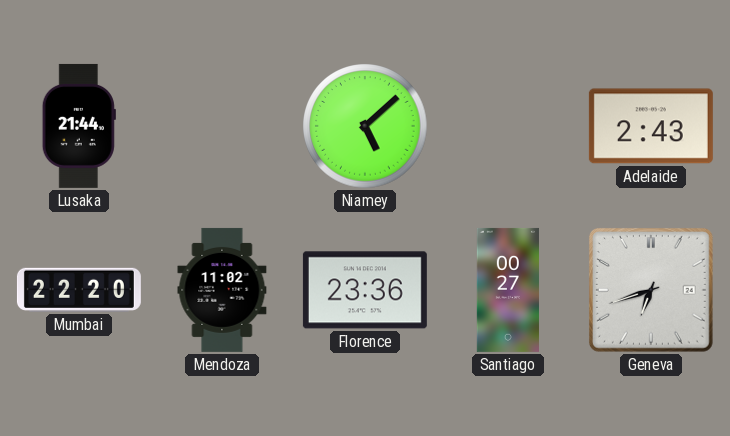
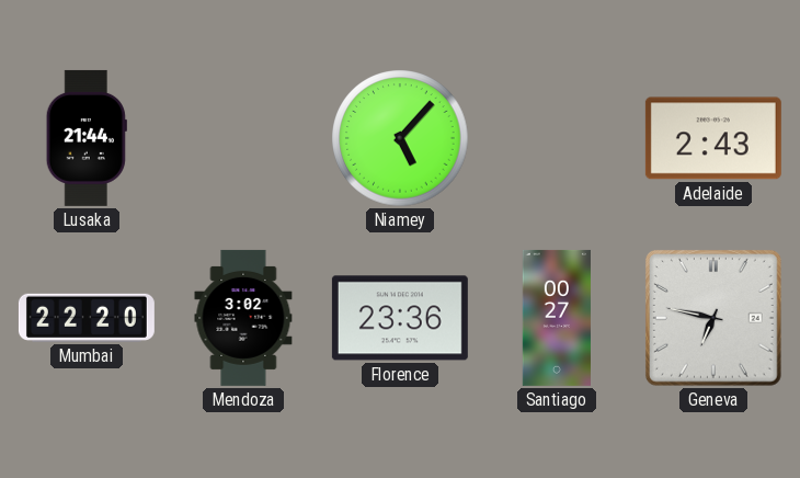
Niamey: 5:08 -> 5:07 (400, 138)
Mendoza: 11:02 -> 3:02 (243, 318)
Geneva: 6:42 -> 6:47 (713, 318)
